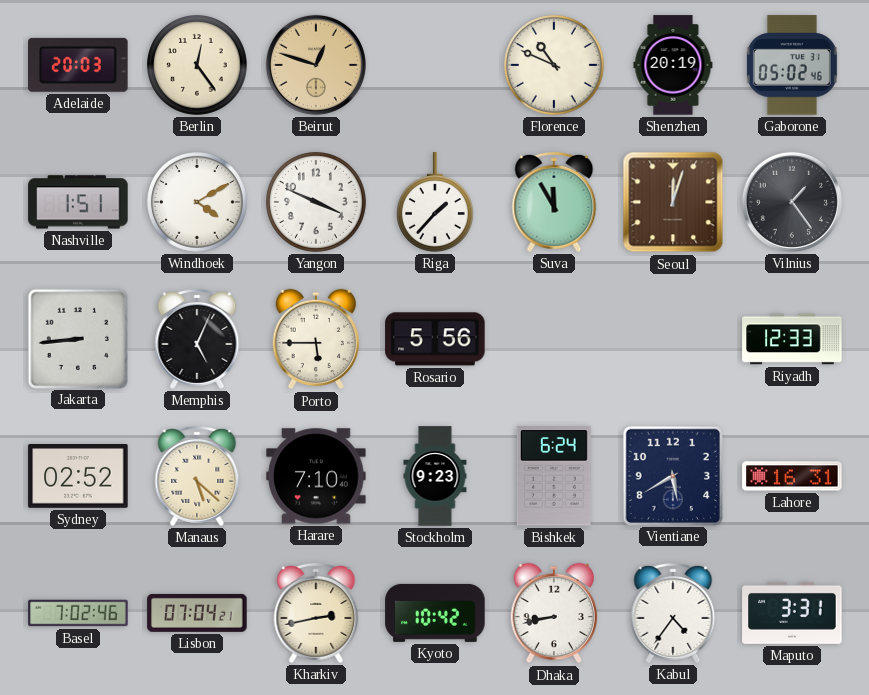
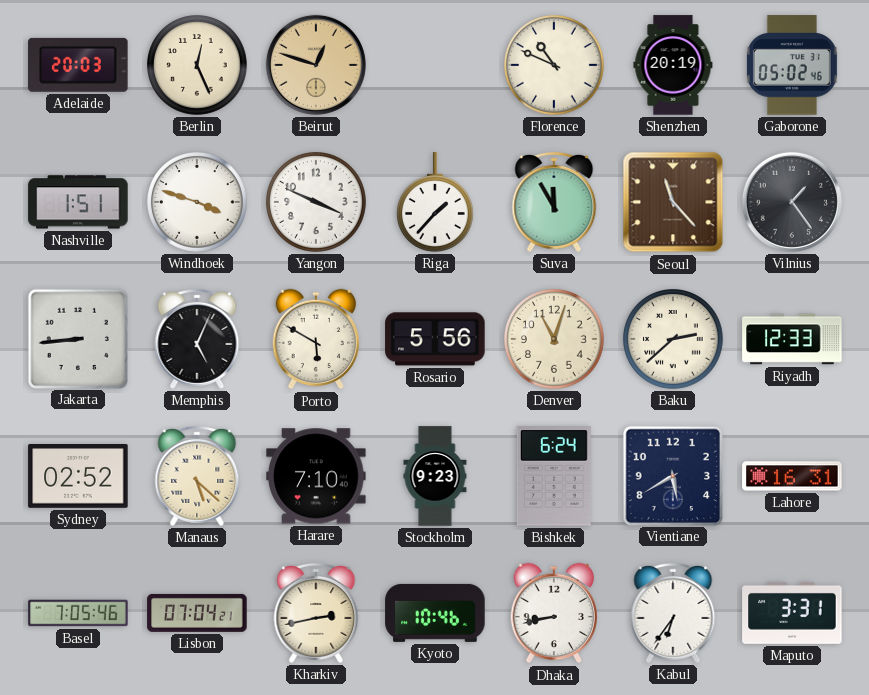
Berlin: 12:24 -> 12:26 (198, 66)
Windhoek: 4:10 -> 3:48 (198, 203)
Seoul: 12:03 -> 11:23 (673, 202)
Porto: 5:45 -> 5:50 (315, 339)
Denver: none -> 11:03 (555, 340)
Baku: none -> 2:38 (674, 340)
Basel: 7:02 -> 7:05 (78, 613)
Kyoto: 10:42 -> 10:46 (435, 613)
Kabul: 4:36 -> 6:36 (673, 613)
